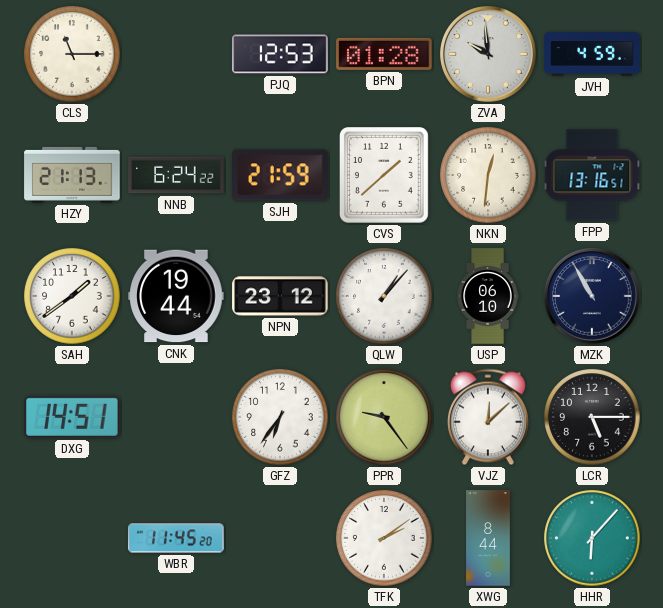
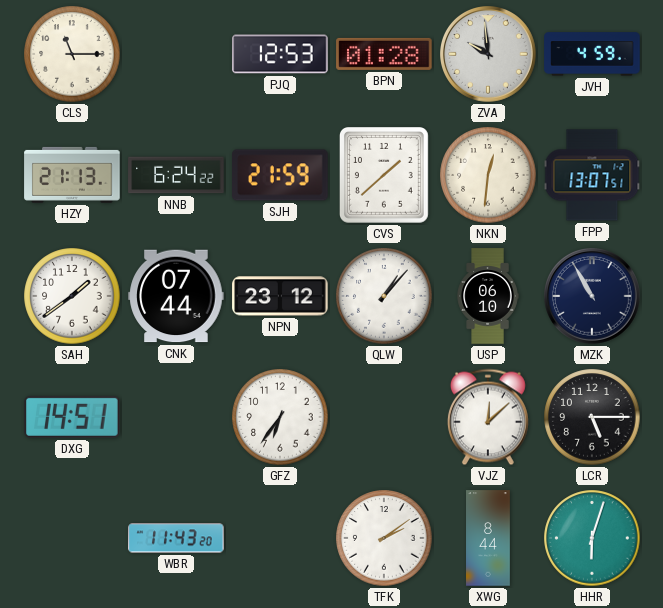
FPP: 13:16 -> 13:07 (592, 175)
CNK: 19:44 -> 07:44 (176, 296)
PPR: 9:24 -> none (384, 417)
WBR: 11:45 -> 11:43 (176, 538)
HHR: 6:07 -> 6:03 (592, 538)
